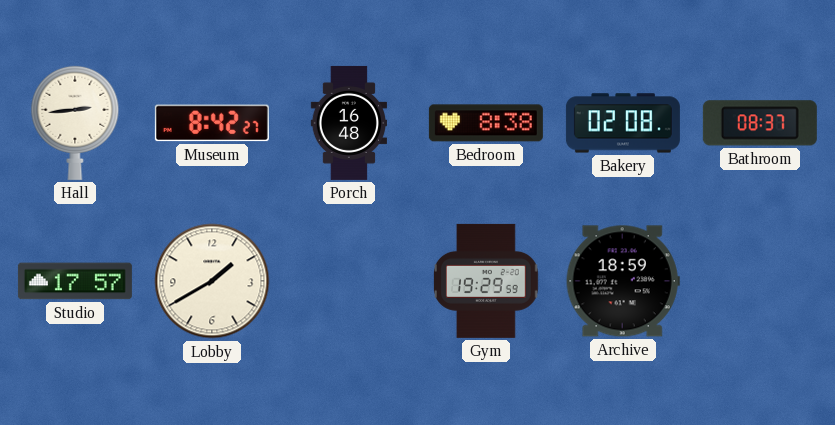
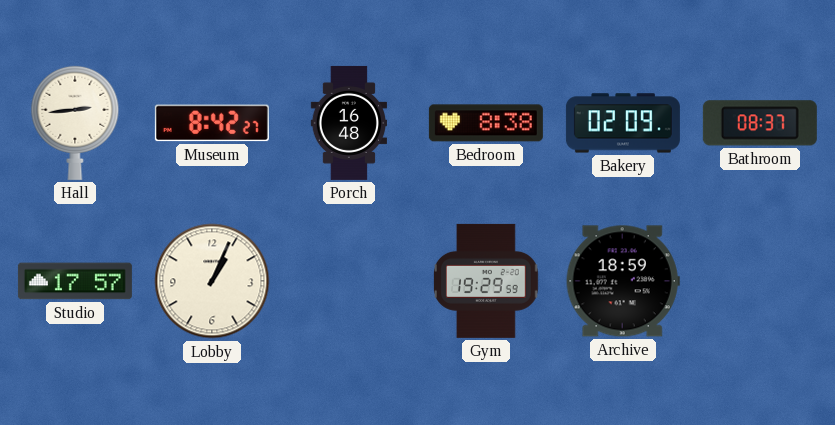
Bakery: 02:08 -> 02:09 (623, 123)
Lobby: 1:40 -> 1:04 (212, 281)
